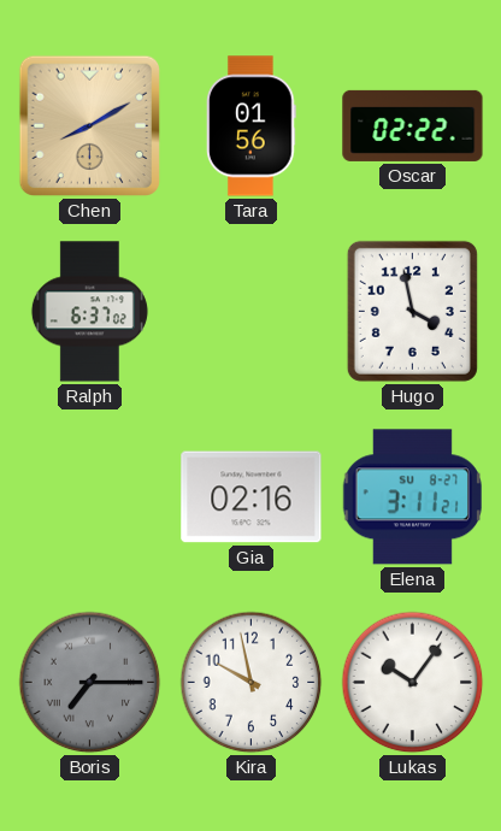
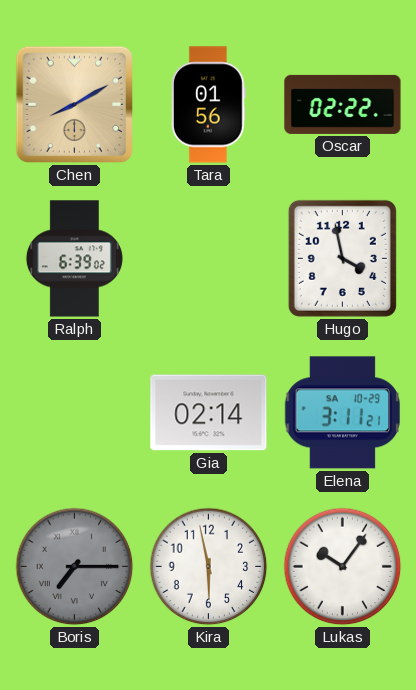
Ralph: 6:37 -> 6:39 (74, 259)
Gia: 02:16 -> 02:14 (209, 413)
Elena date: SU 8-27 -> SA 10-29 (342, 413)
Kira: 9:58 -> 5:58 (209, 567)
